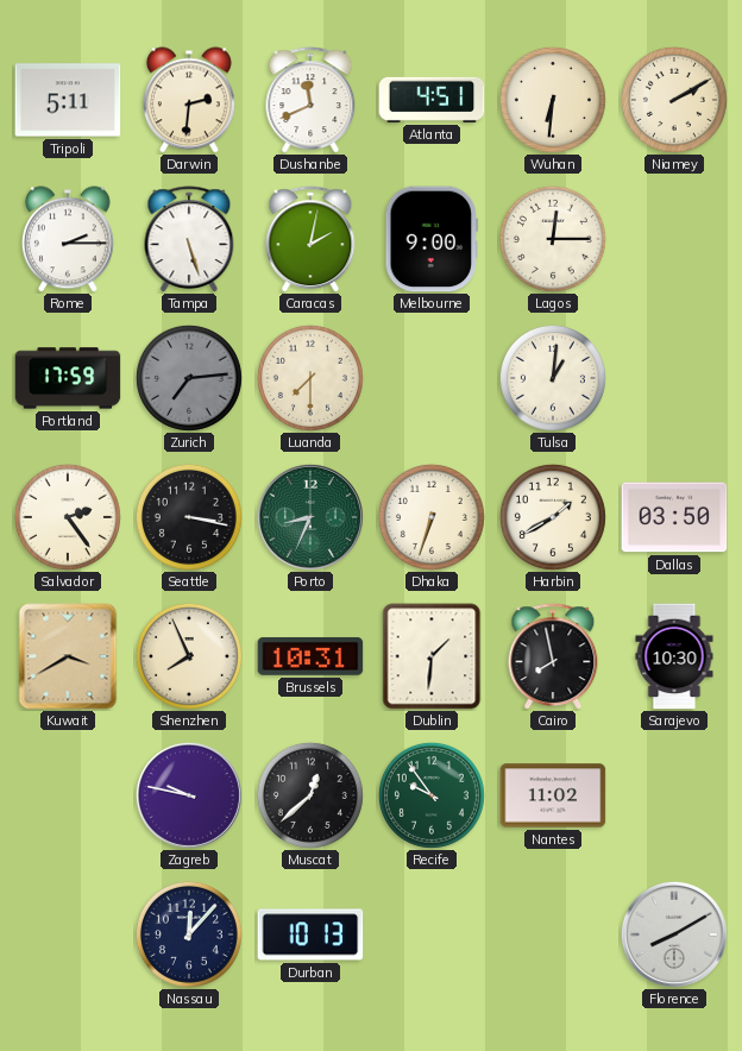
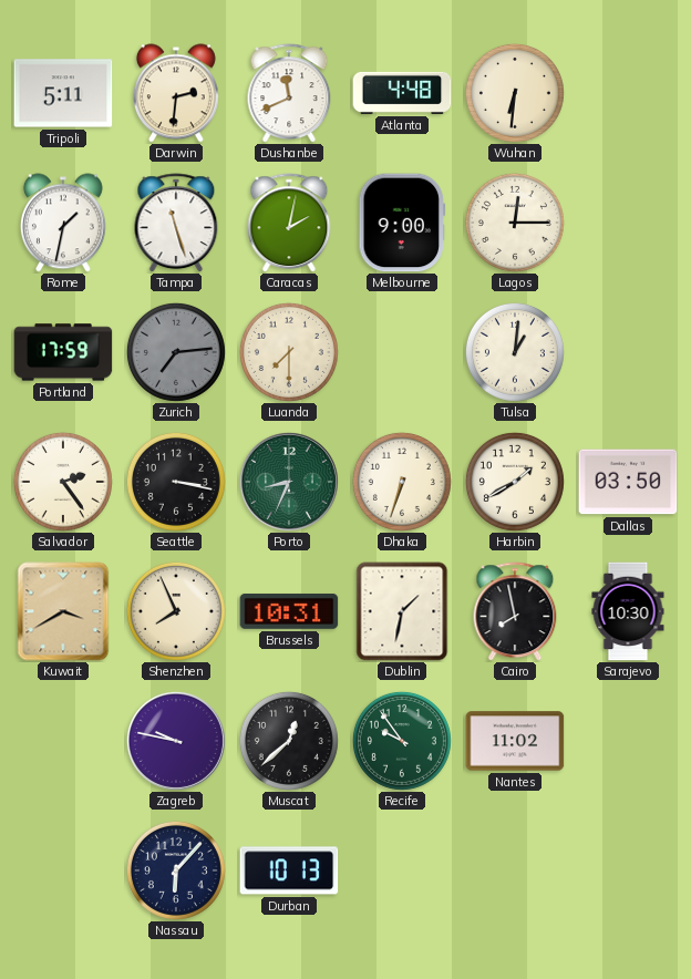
Atlanta: 4:51 -> 4:48 (402, 93)
Niamey: 2:10 -> none (674, 100)
Rome: 2:15 -> 1:32 (63, 223)
Tampa: 5:27 -> 11:27 (176, 223)
Dublin: 1:31 -> 1:32 (402, 611)
Nassau: 12:07 -> 6:07 (176, 870)
Florence: 8:10 -> none (674, 934)
